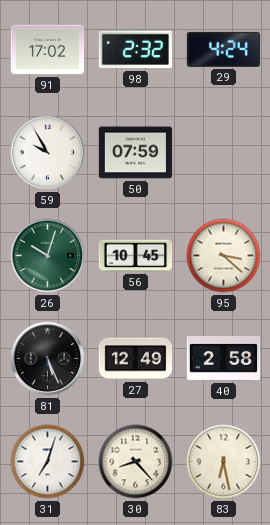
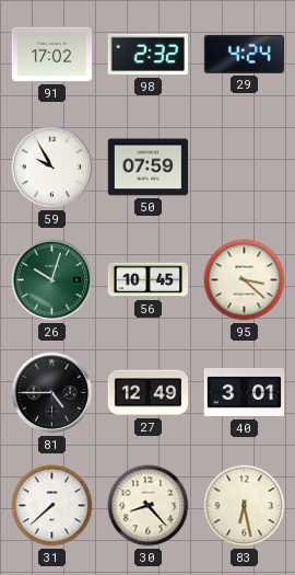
81: 5:26 -> 4:45 (52, 393)
40: 2:58 -> 3:01 (245, 392)
31: 7:03 -> 7:38 (52, 506)
